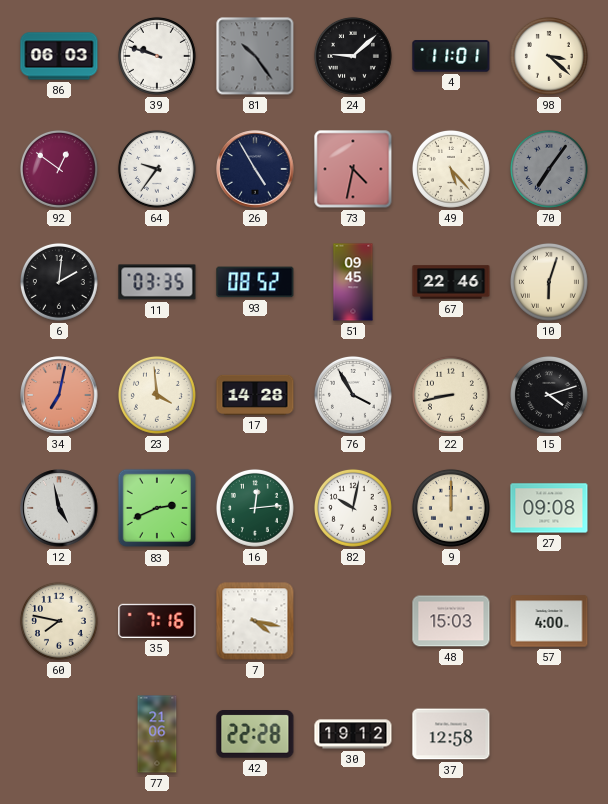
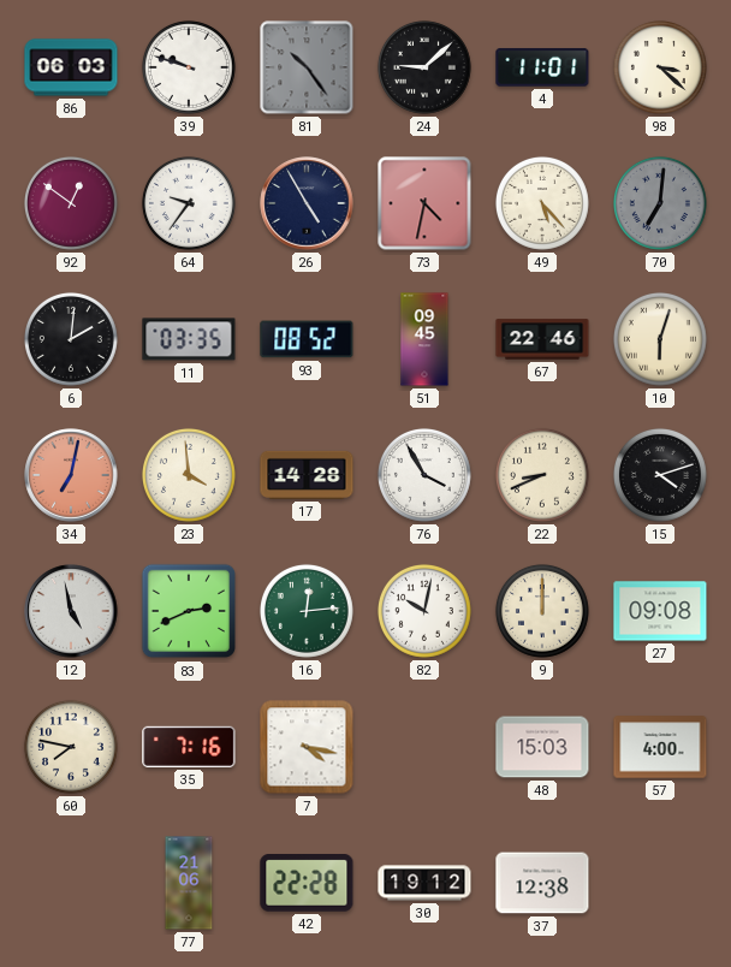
70: 7:06 -> 7:01 (660, 203)
22: 8:43 -> 8:41 (542, 475)
37: 12:58 -> 12:38 (542, 883)
